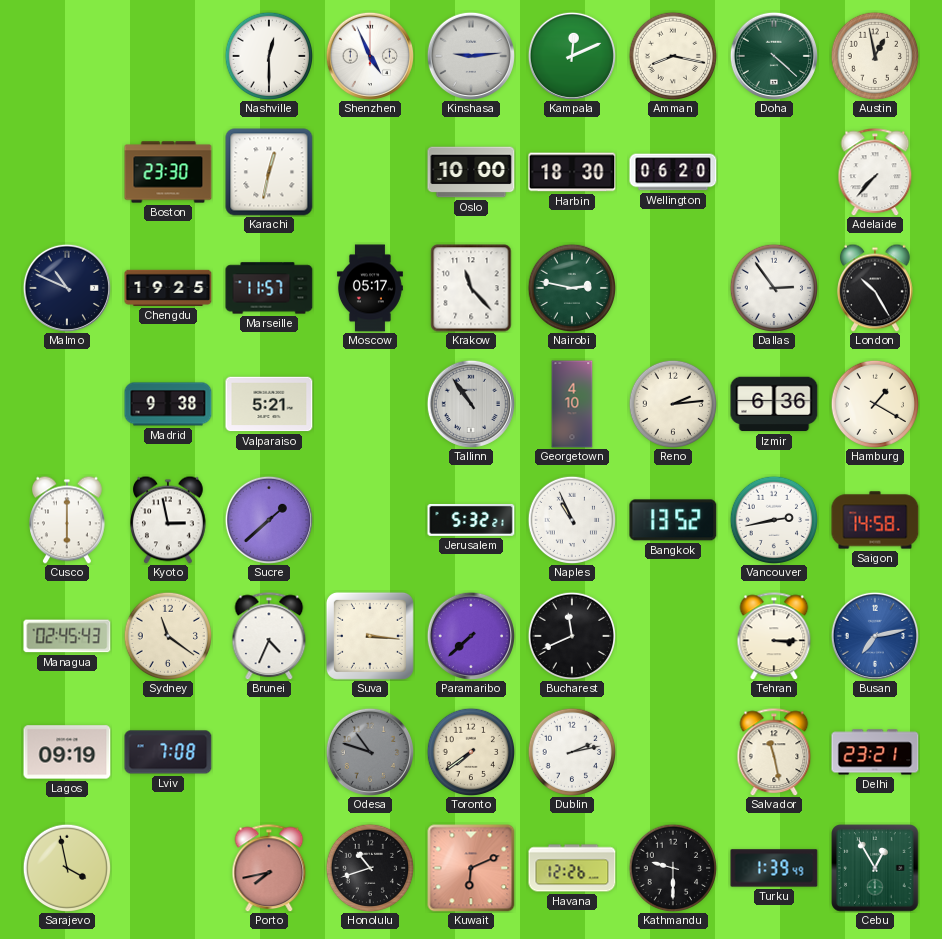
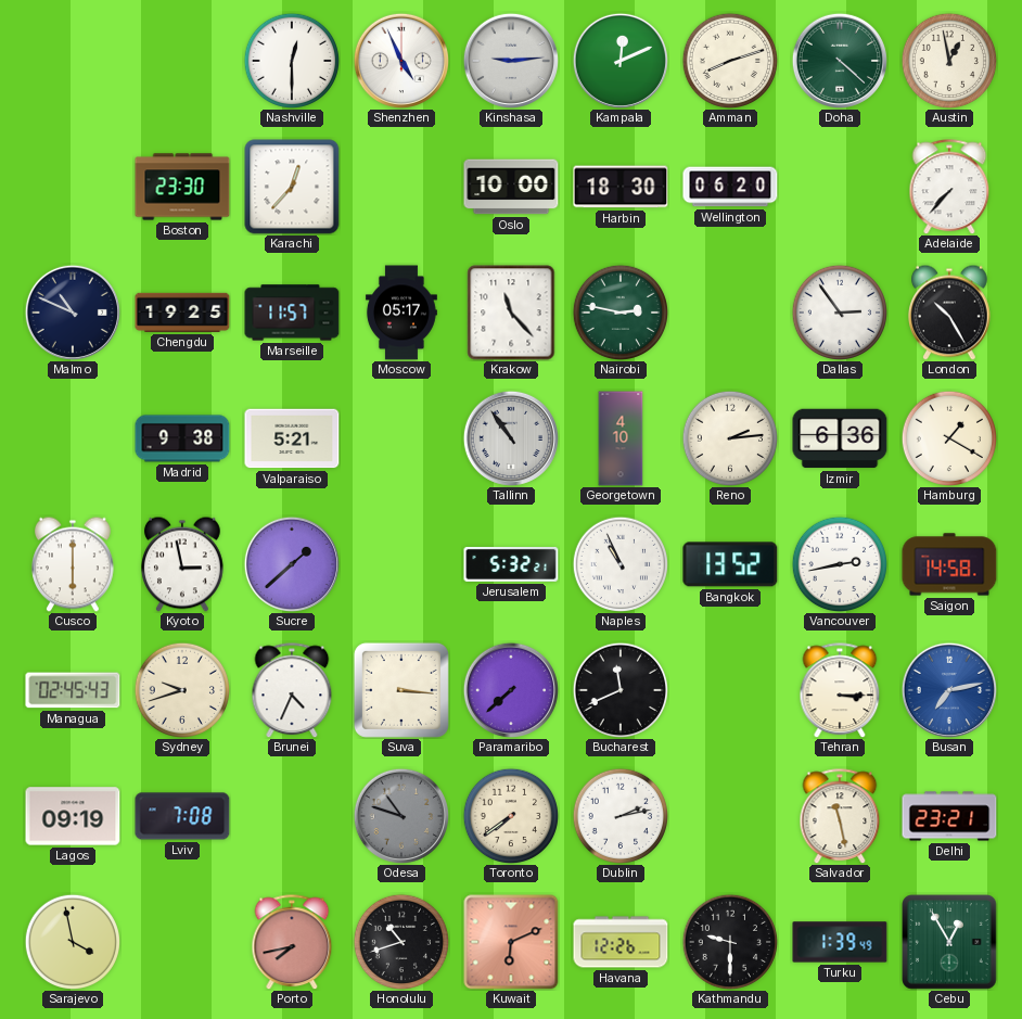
Amman: 8:17 -> 8:12 (729, 60)
Karachi: 12:32 -> 12:37 (292, 187)
Sydney: 11:21 -> 9:42 (181, 689)
